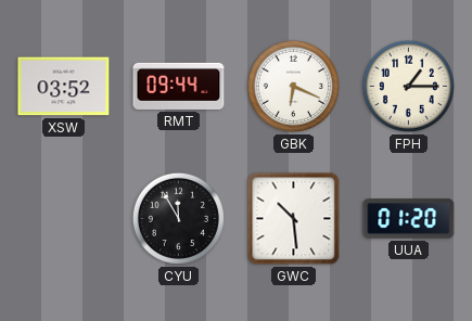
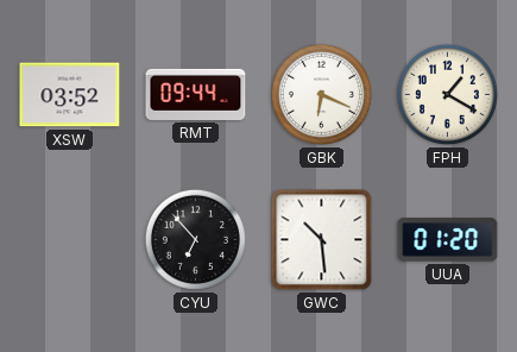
FPH: 1:15 -> 1:20 (447, 94)
CYU: 11:55 -> 6:53 (195, 239)
